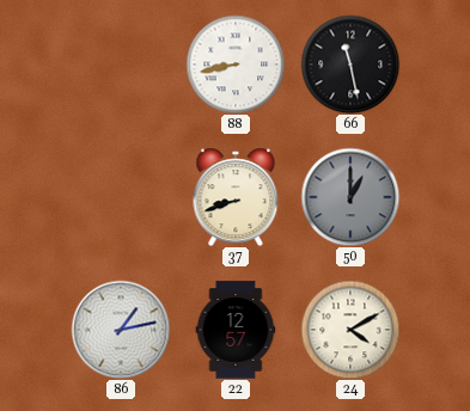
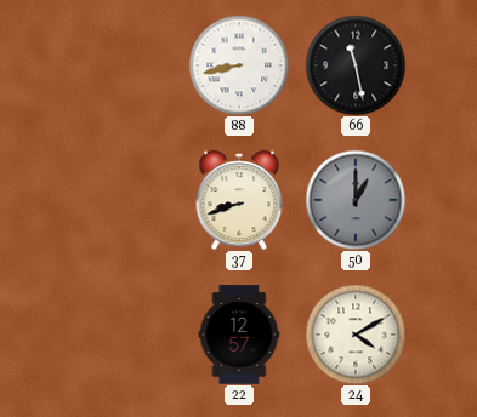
86: 1:13 -> none (121, 330)
